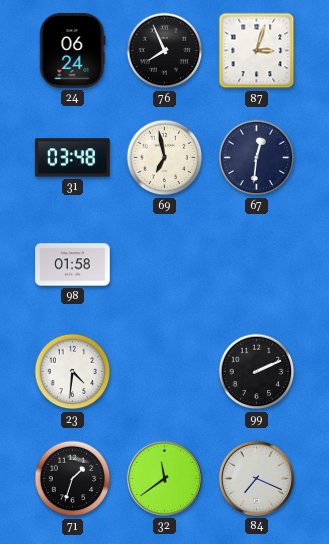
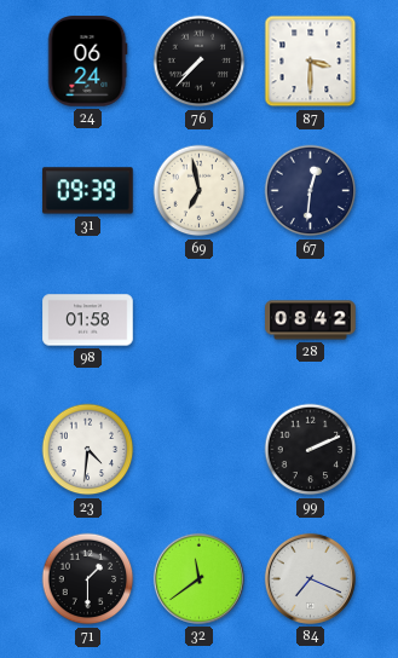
76: 7:56 -> 7:37 (200, 62)
87: 3:03 -> 3:30 (311, 62)
31: 03:48 -> 09:39 (88, 191)
28: none -> 08:42 (311, 321)
71: 1:33 -> 1:30 (88, 579)
